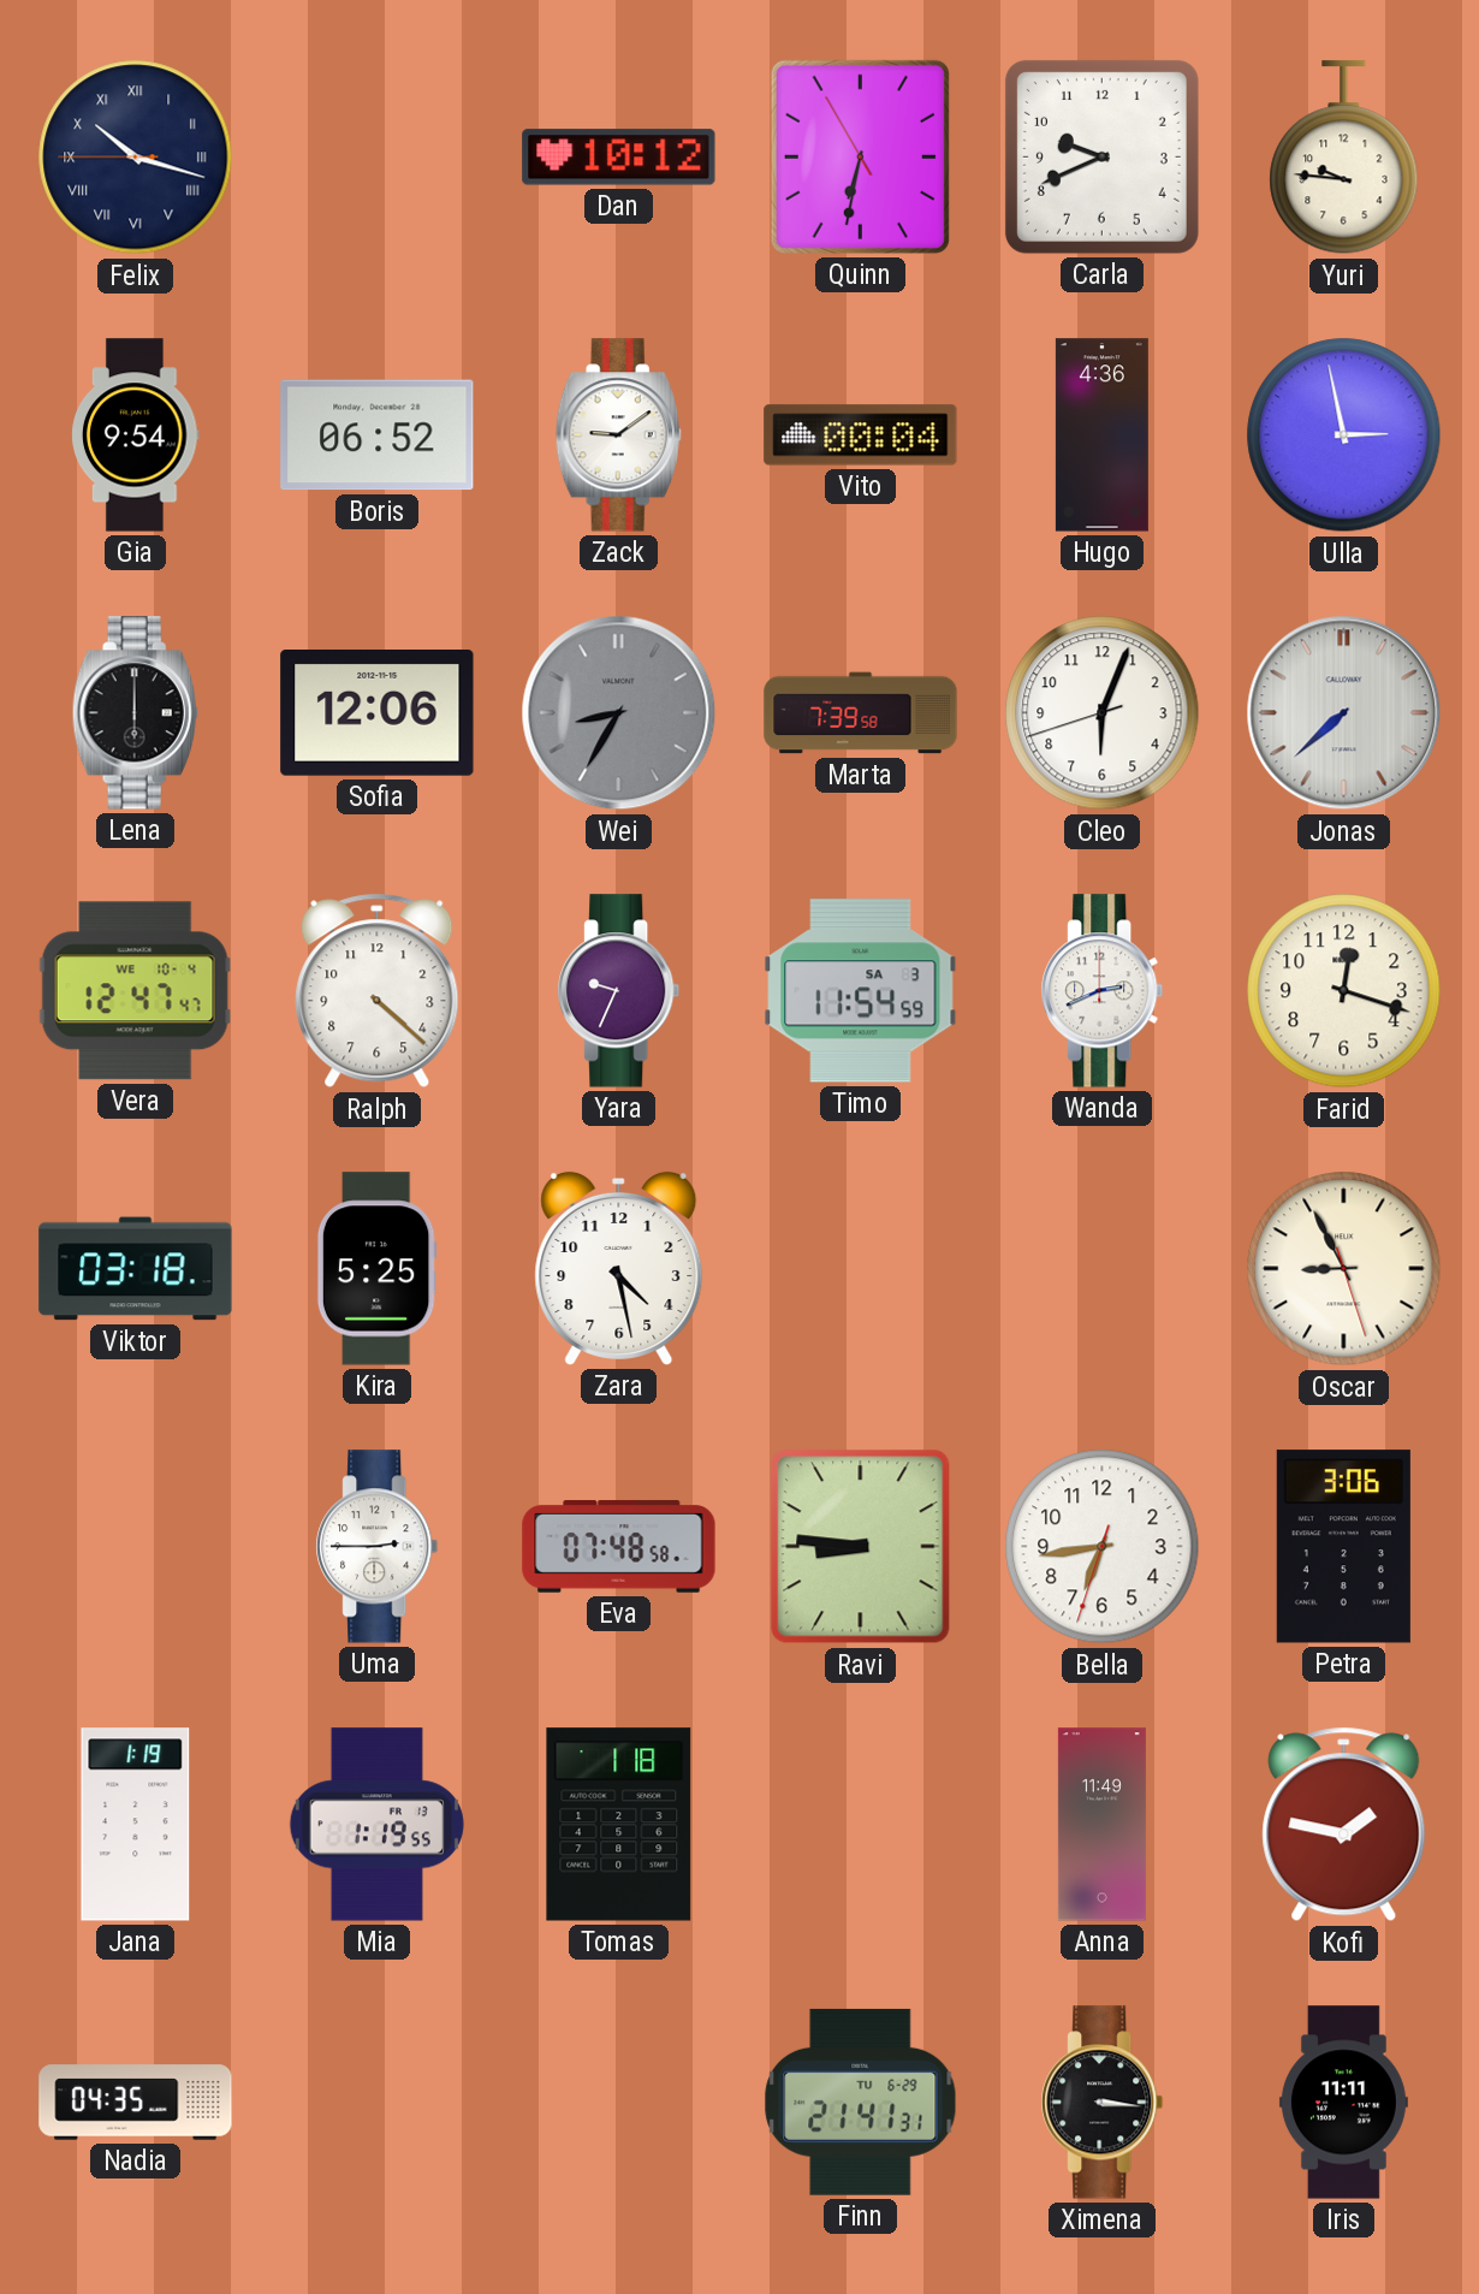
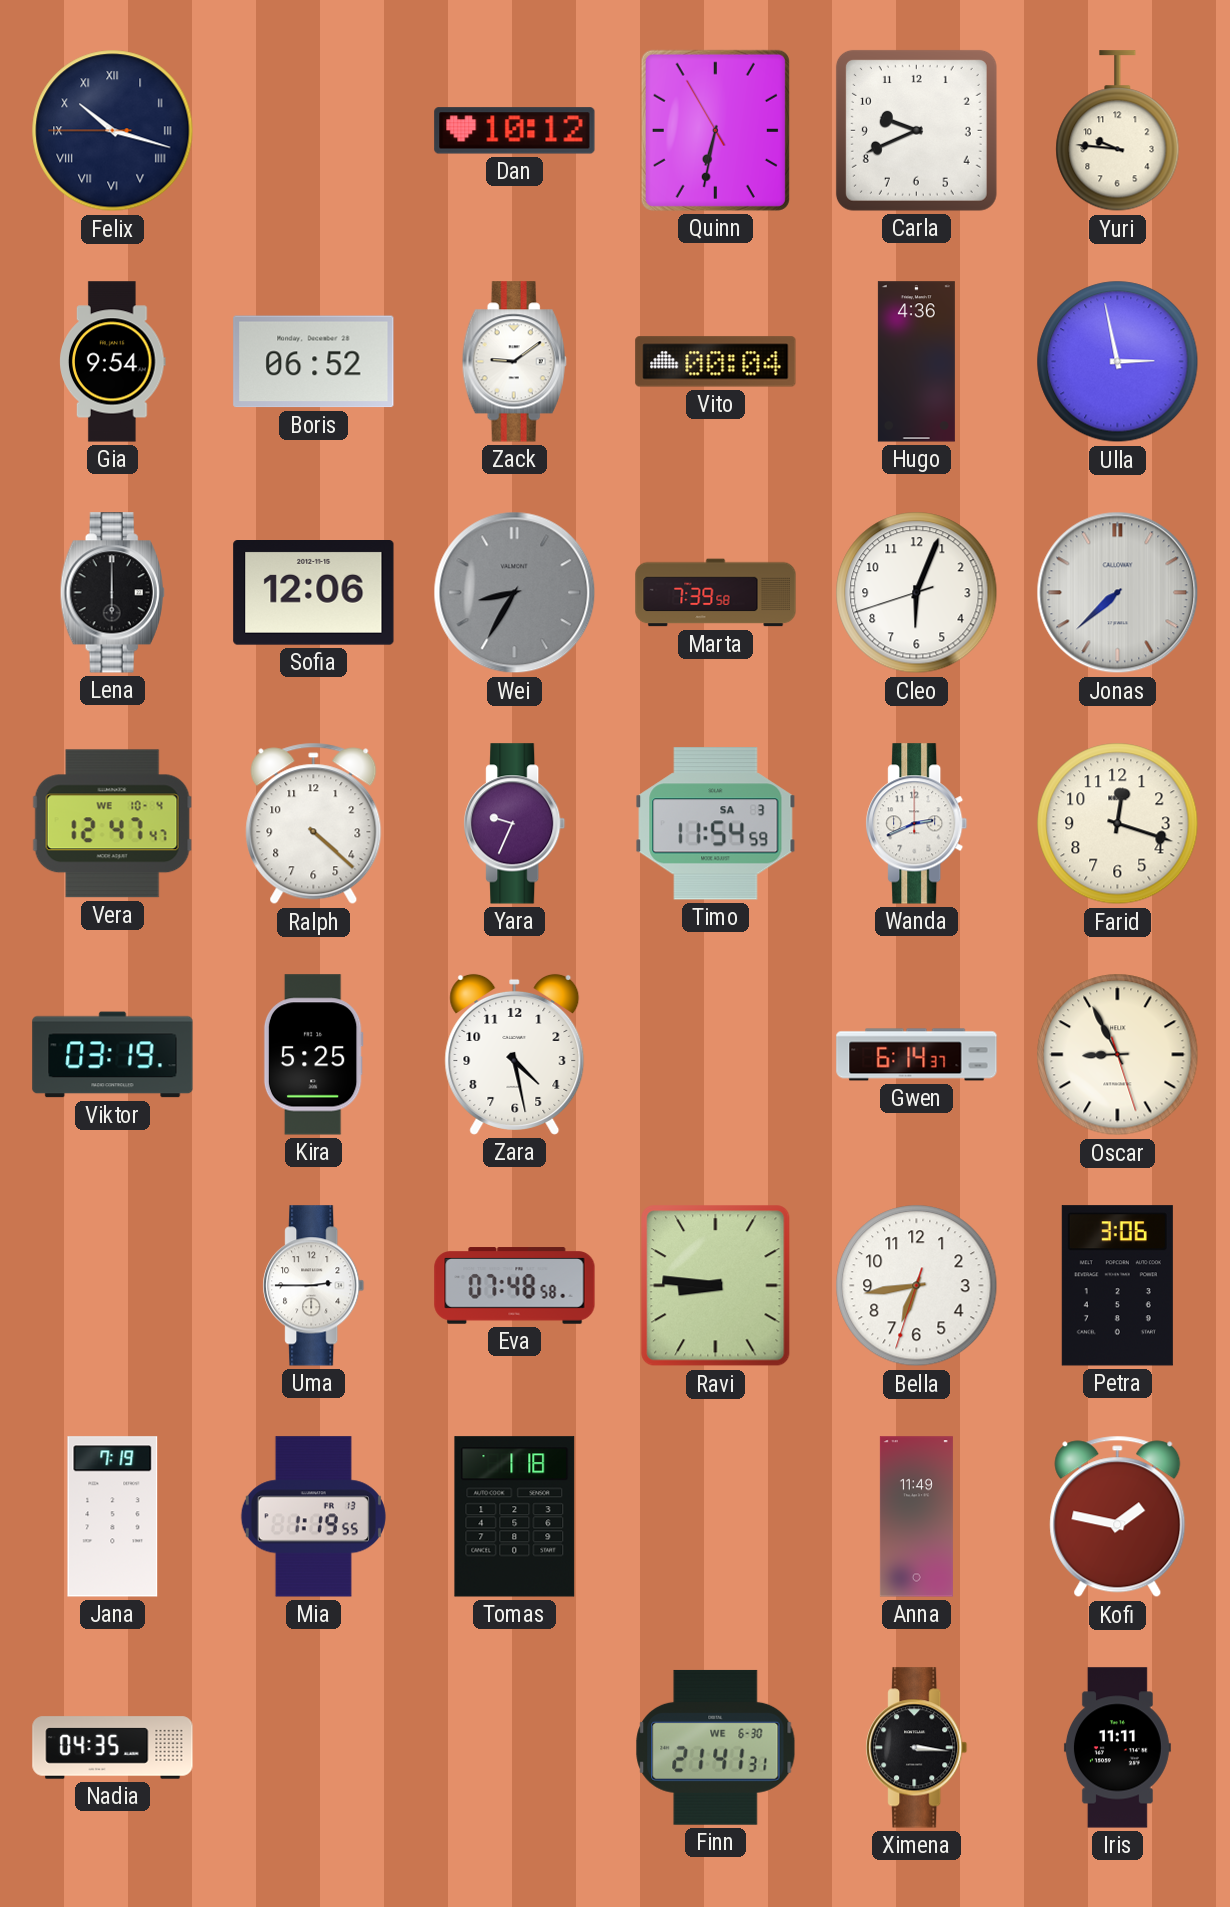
Viktor: 03:18 -> 03:19 (113, 1055)
Gwen: none -> 6:14 (917, 1055)
Jana: 1:19 -> 7:19 (113, 1517)
Finn date: TU 6-29 -> WE 6-30 (716, 1747)
